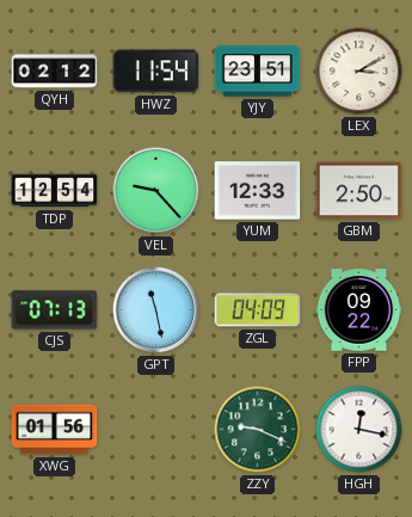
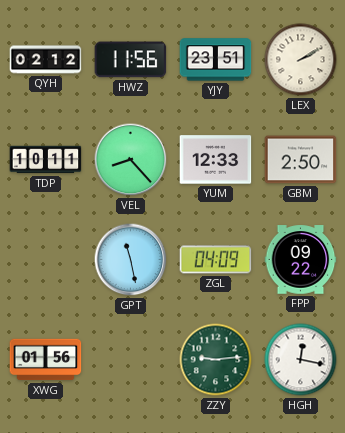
HWZ: 11:54 -> 11:56 (131, 60)
LEX: 3:10 -> 2:10 (301, 60)
TDP: 12:54 -> 10:11 (46, 160)
VEL: 9:23 -> 8:23 (131, 160)
CJS: 07:13 -> none (55, 310)
ZZY: 9:19 -> 9:14 (216, 360)
